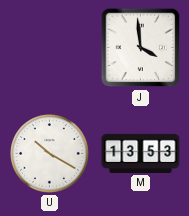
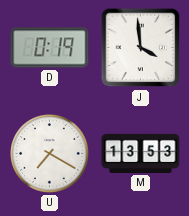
D: none -> 0:19 (50, 48)
U: 10:20 -> 7:20 (50, 154)
